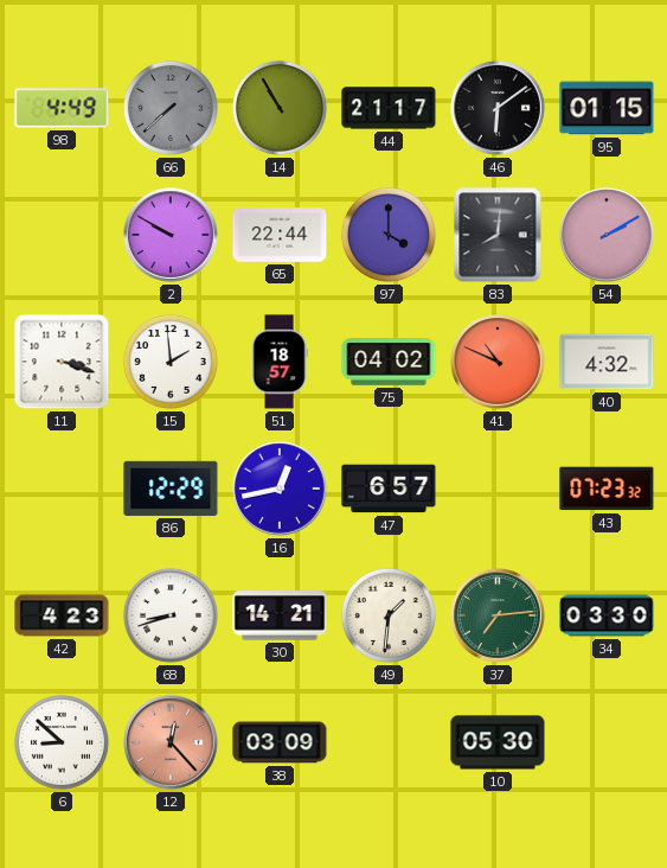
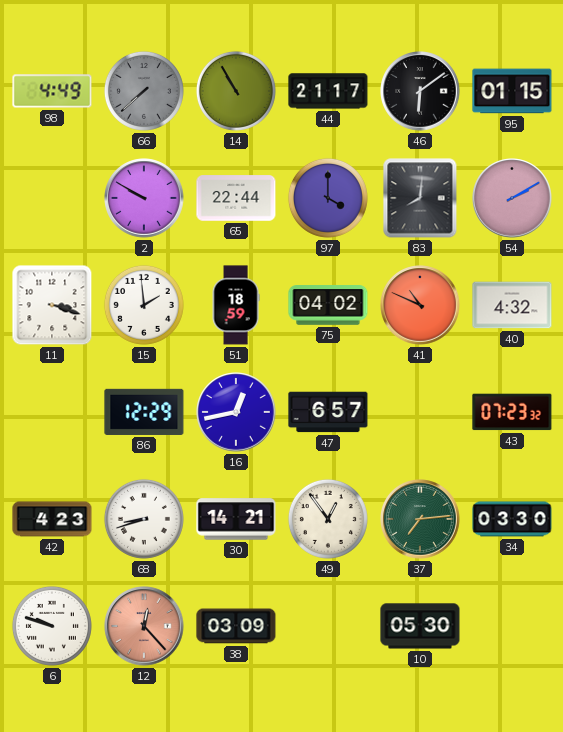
51: 18:57 -> 18:59 (236, 305)
49: 1:31 -> 12:54 (328, 519)
6: 8:52 -> 9:48 (52, 626)
